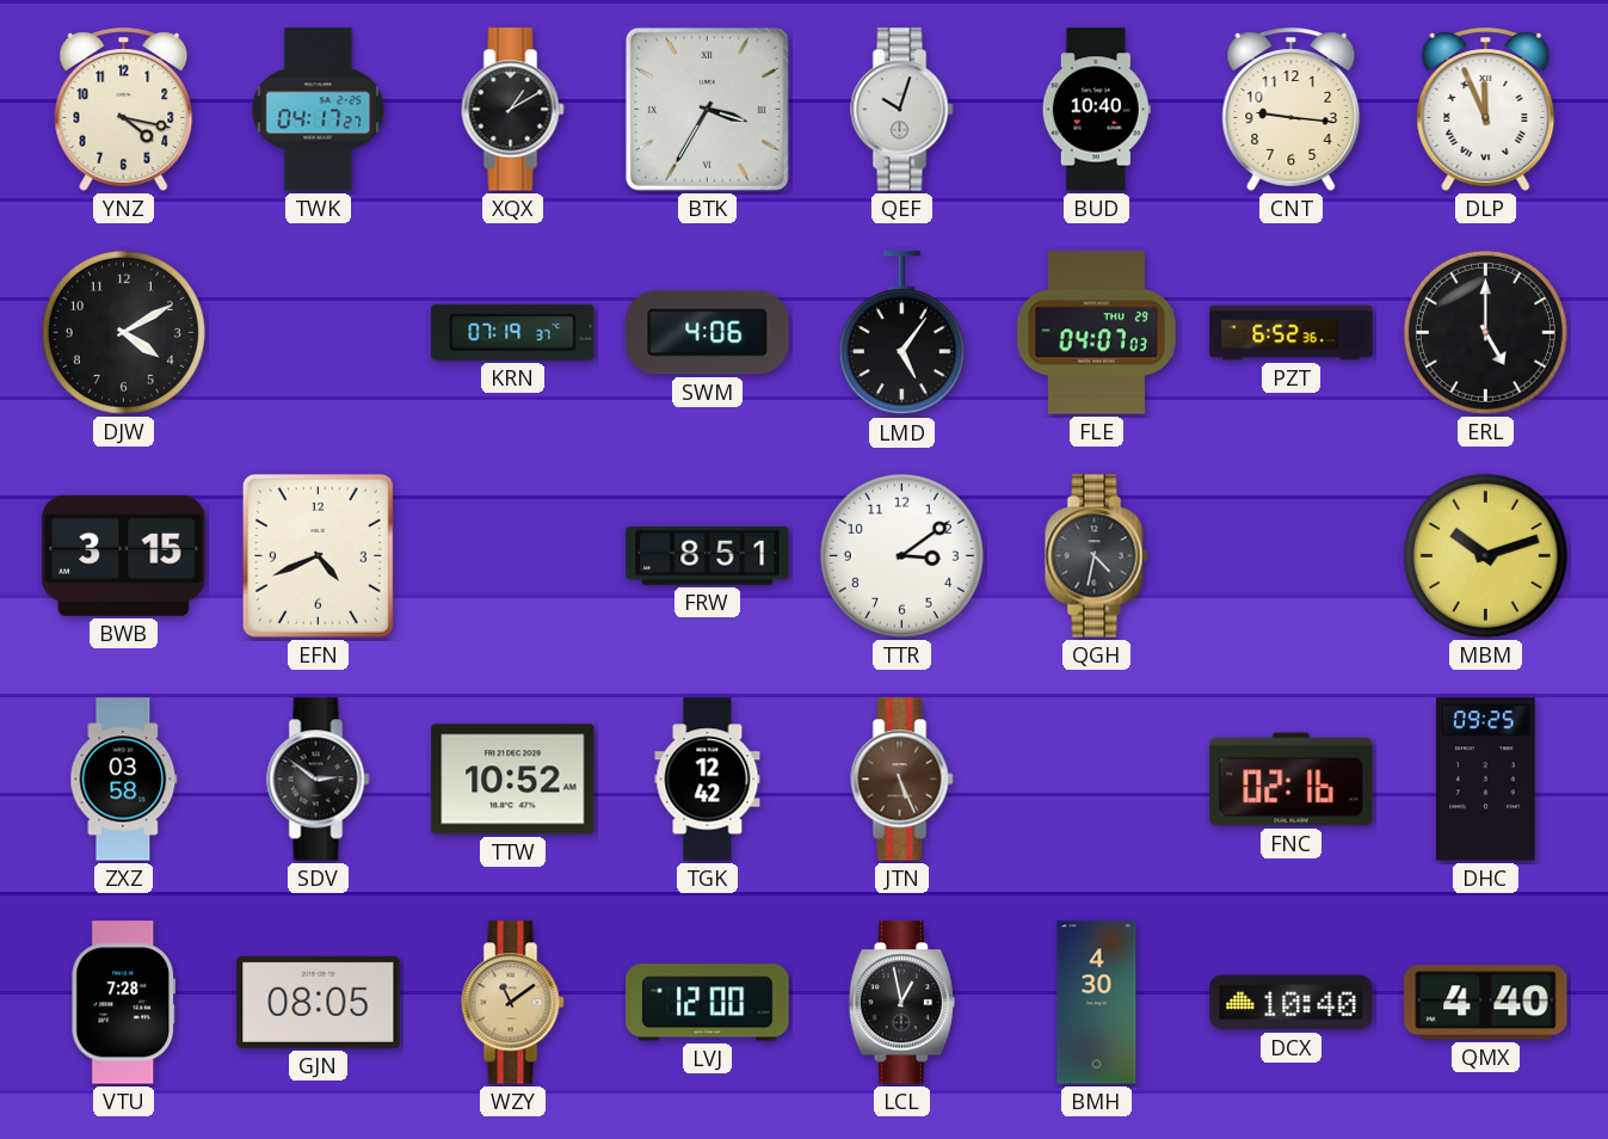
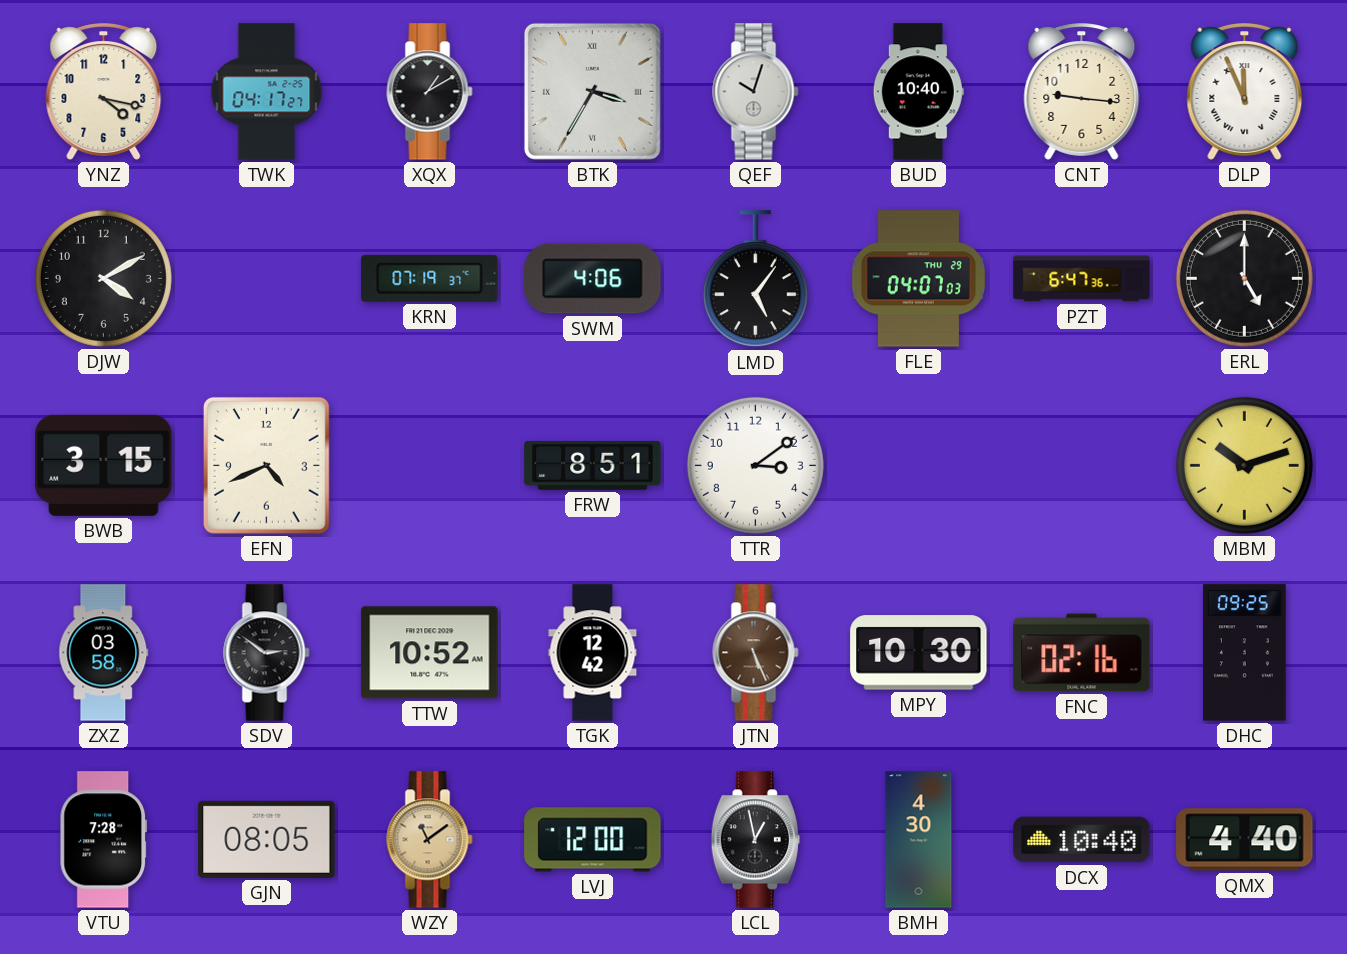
PZT: 6:52 -> 6:47 (1082, 279)
QGH: 4:32 -> none (1097, 556)
MPY: none -> 10:30 (919, 653)
